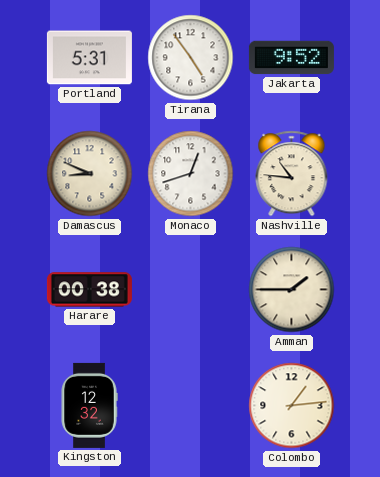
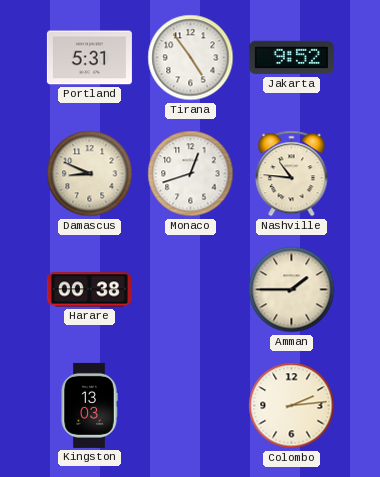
Kingston: 12:32 -> 13:03 (89, 405)
Colombo: 1:14 -> 2:14 (292, 406)
